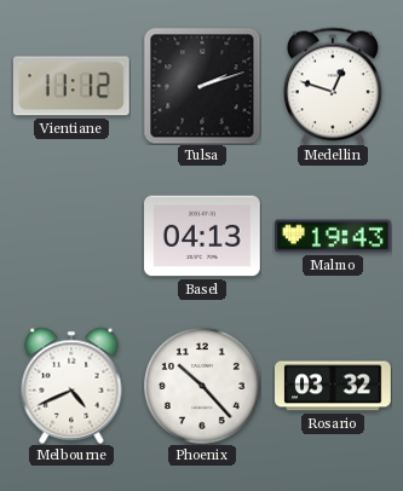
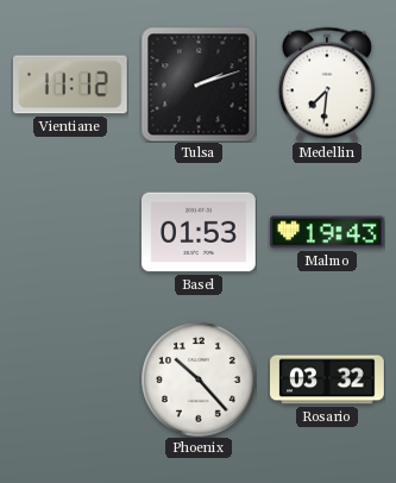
Medellin: 12:48 -> 7:31 (327, 84)
Basel: 04:13 -> 01:53 (200, 232)
Melbourne: 4:41 -> none (71, 386)
